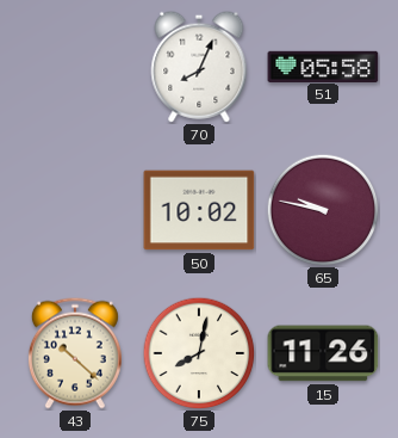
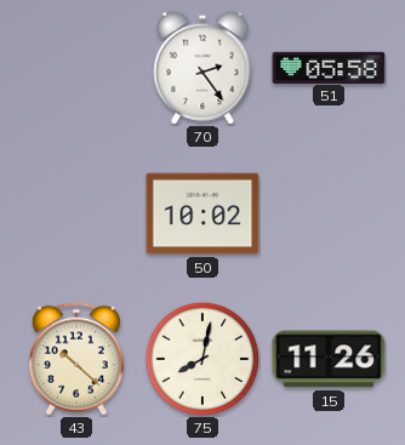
70: 8:04 -> 2:24 (202, 68)
65: 9:47 -> none (323, 210)
